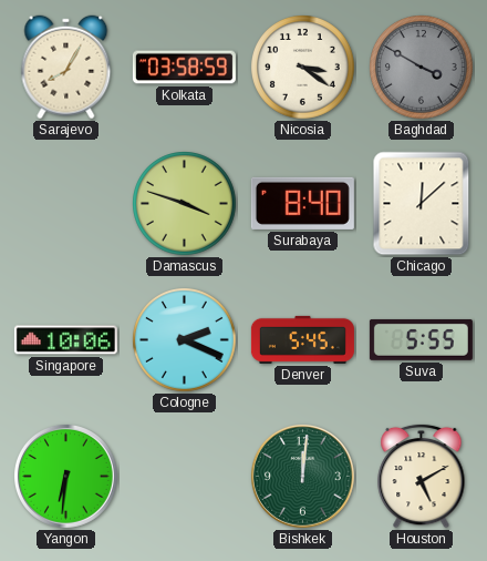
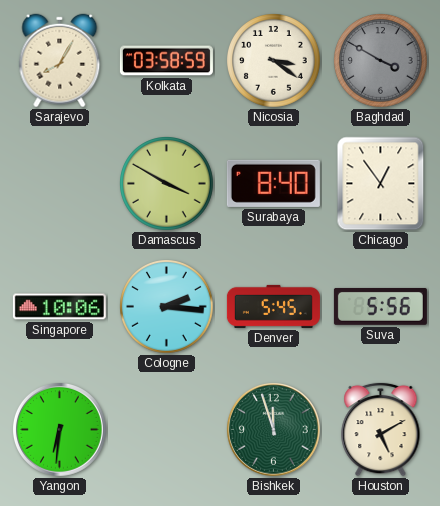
Damascus: 3:48 -> 3:50 (167, 184)
Chicago: 12:08 -> 12:54 (381, 184)
Cologne: 2:19 -> 2:16 (167, 307)
Suva: 5:55 -> 5:56 (380, 306)
Bishkek: 12:01 -> 11:57 (273, 429)
